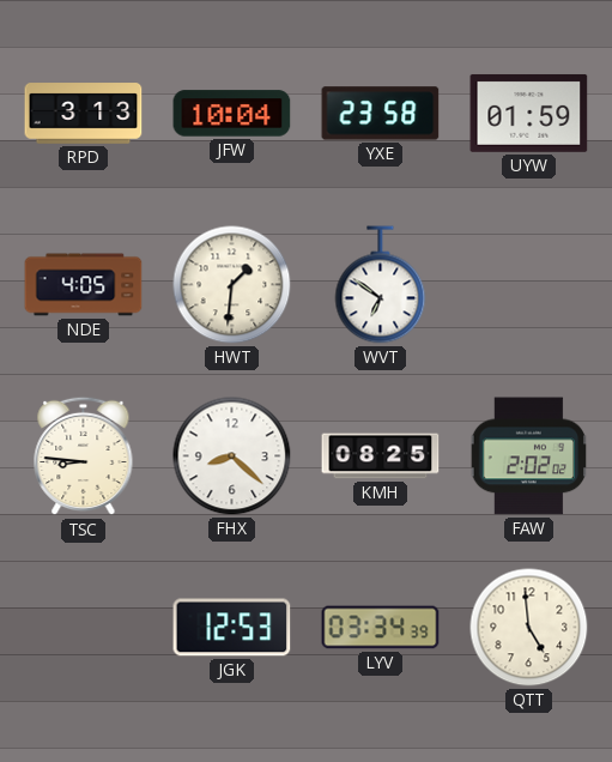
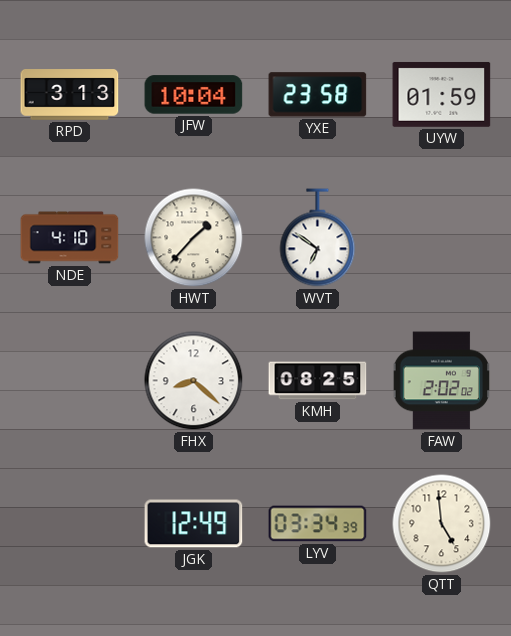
NDE: 4:05 -> 4:10 (70, 238)
HWT: 1:31 -> 1:37 (194, 238)
TSC: 8:46 -> none (84, 456)
JGK: 12:53 -> 12:49 (194, 524)
